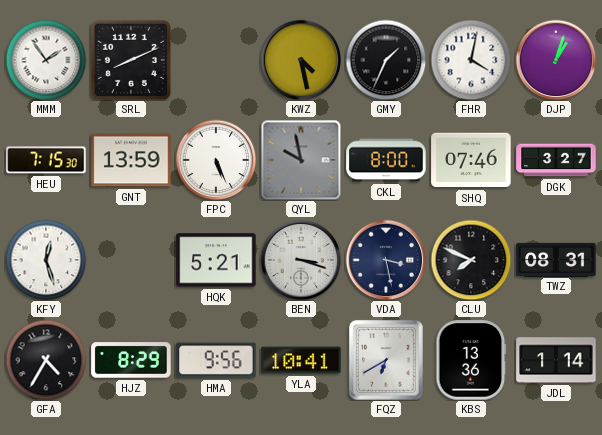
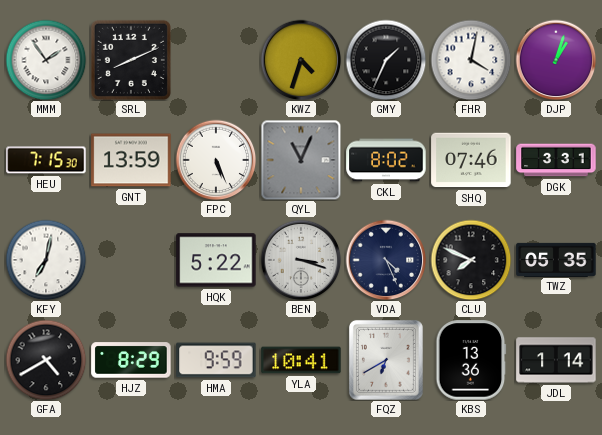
KWZ: 4:28 -> 4:33 (301, 60)
QYL: 9:58 -> 11:04 (301, 160)
CKL: 8:00 -> 8:02 (386, 160)
DGK: 3:27 -> 3:31 (556, 160)
KFY: 12:27 -> 7:02 (46, 260)
HQK: 5:21 -> 5:22 (216, 260)
VDA: 3:28 -> 4:26 (386, 260)
TWZ: 08:31 -> 05:35 (556, 259)
GFA: 4:35 -> 4:40 (46, 360)
HMA: 9:56 -> 9:59 (216, 360)
